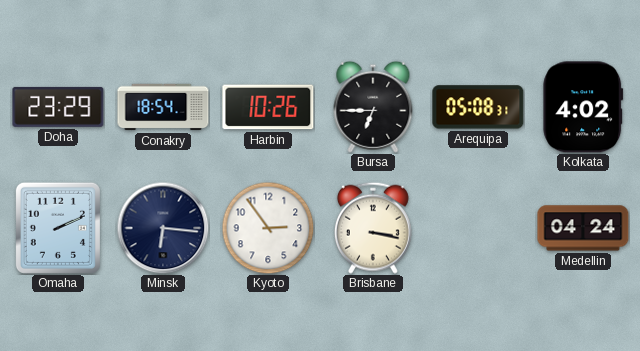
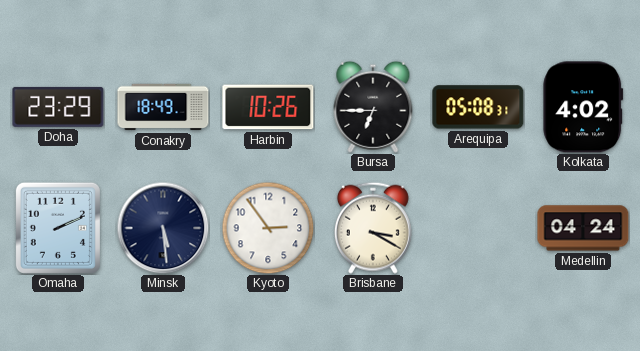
Conakry: 18:54 -> 18:49 (163, 107)
Minsk: 6:16 -> 5:29 (163, 228)
Brisbane: 3:17 -> 3:20 (373, 228)
